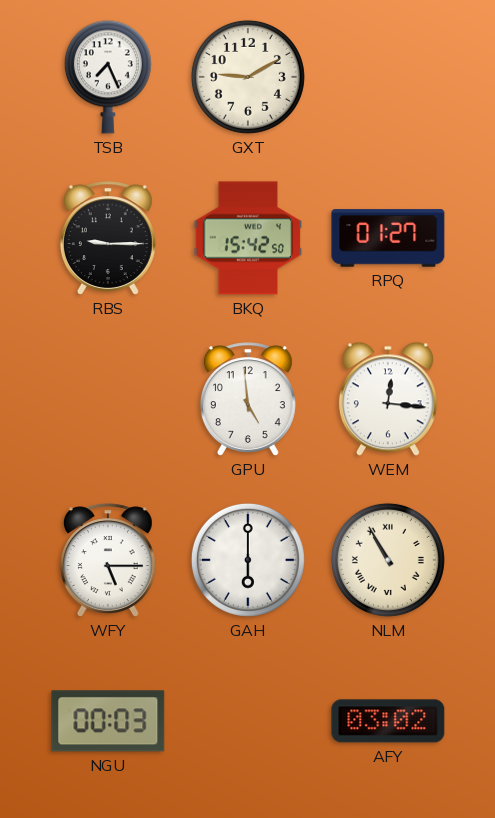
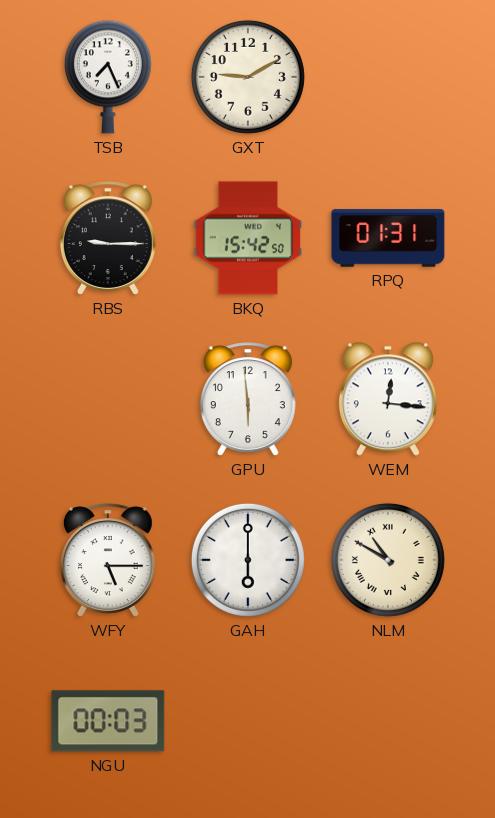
RPQ: 01:27 -> 01:31 (388, 238)
GPU: 4:59 -> 5:59 (248, 399)
NLM: 10:55 -> 10:50 (388, 560)
AFY: 03:02 -> none (388, 721)
